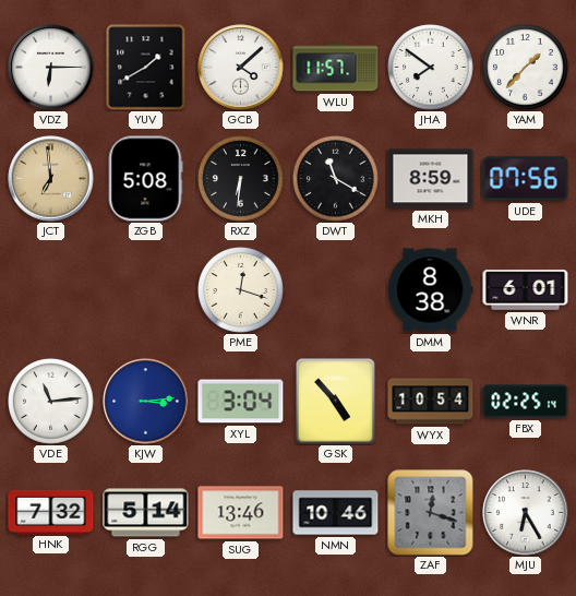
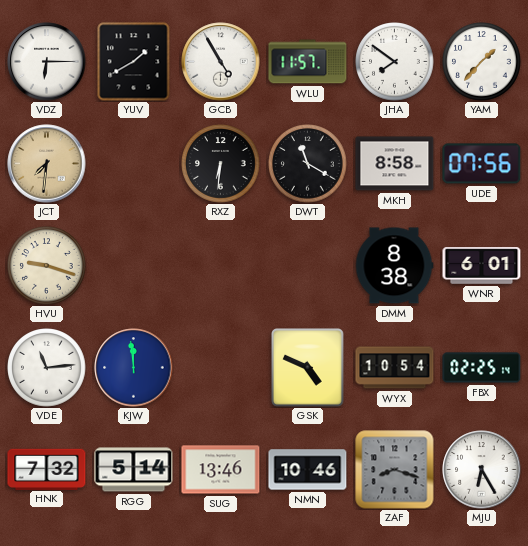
GCB: 4:08 -> 4:55 (221, 62)
JCT: 6:59 -> 7:31 (47, 164)
ZGB: 5:08 -> none (145, 179)
MKH: 8:59 -> 8:58 (395, 164)
HVU: none -> 9:18 (47, 266)
PME: 12:18 -> none (241, 290)
KJW: 3:14 -> 11:59 (134, 368)
XYL: 3:04 -> none (241, 402)
GSK: 4:53 -> 4:49 (308, 368)
ZAF: 12:18 -> 8:18 (395, 470)
